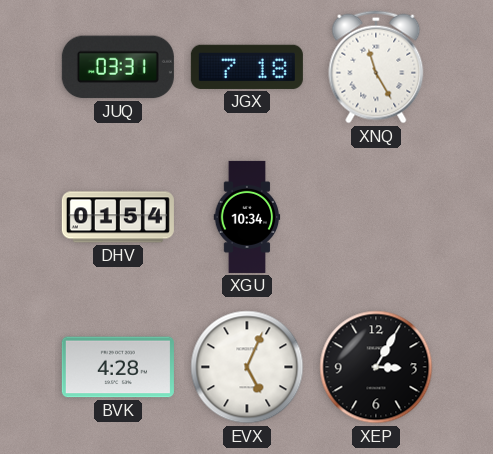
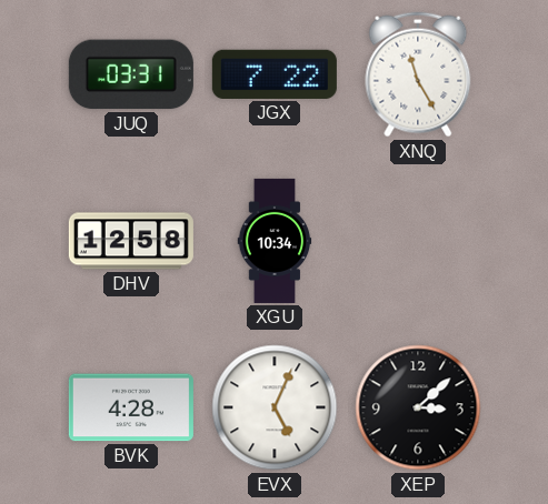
JGX: 7:18 -> 7:22 (275, 74)
DHV: 01:54 -> 12:58 (131, 241)
XEP: 3:05 -> 3:08 (418, 407)
